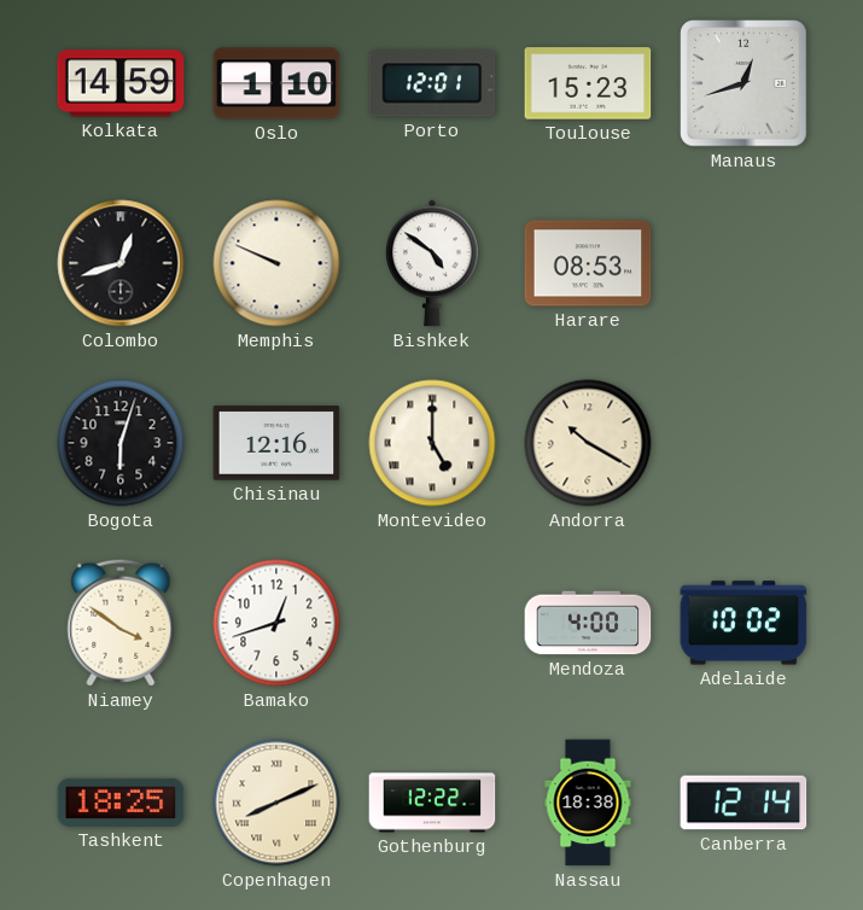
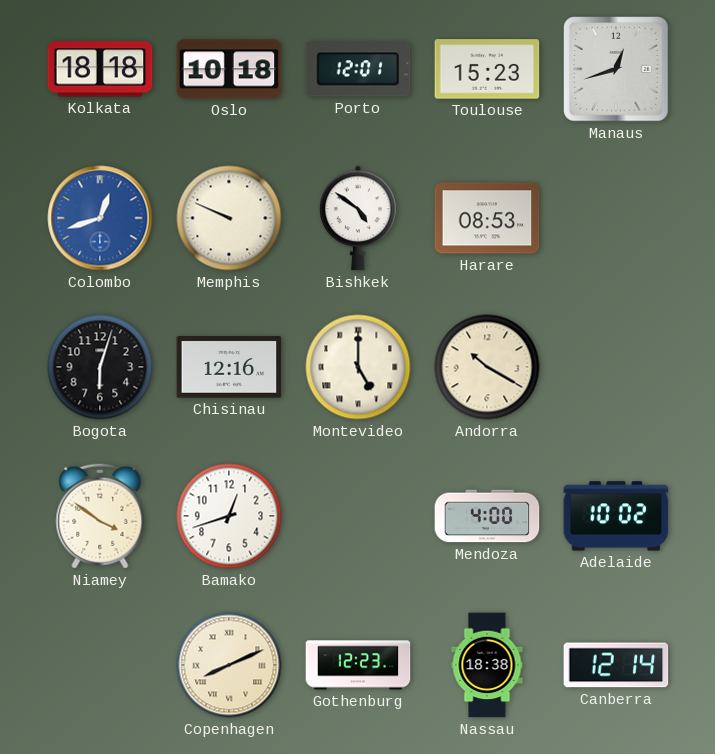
Kolkata: 14:59 -> 18:18 (100, 69)
Oslo: 1:10 -> 10:18 (229, 69)
Colombo dial: black -> blue (100, 218)
Tashkent: 18:25 -> none (121, 803)
Gothenburg: 12:22 -> 12:23 (358, 665)
